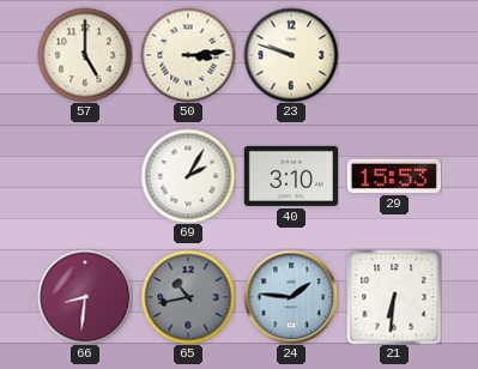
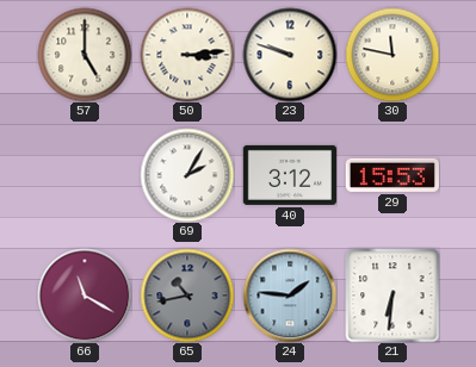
30: none -> 11:47 (392, 55)
40: 3:10 -> 3:12 (289, 175)
66: 8:31 -> 11:20 (85, 296)
